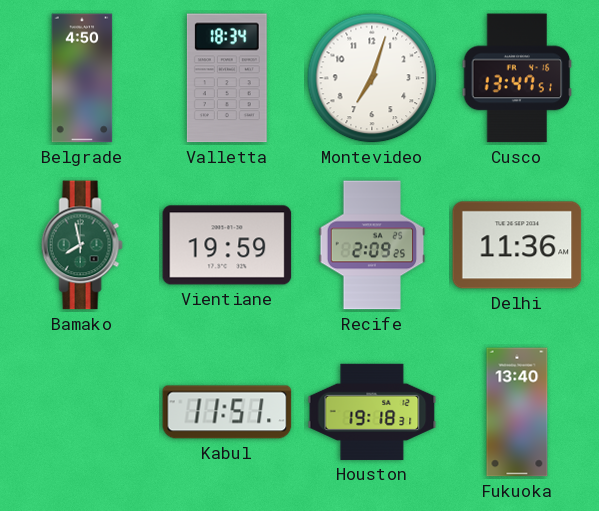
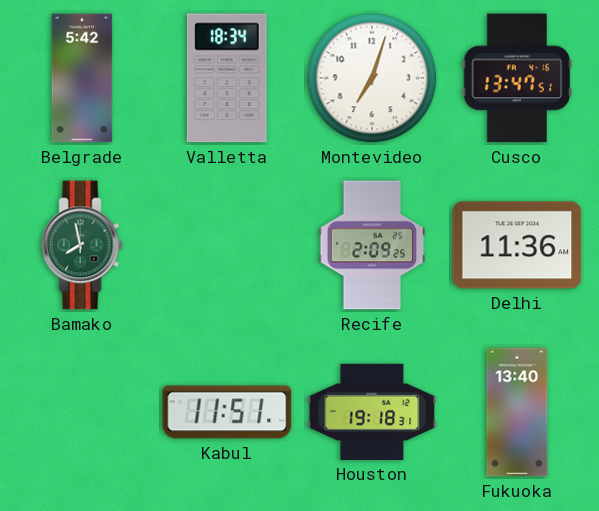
Belgrade: 4:50 -> 5:42 (82, 78)
Vientiane: 19:59 -> none (227, 245)
